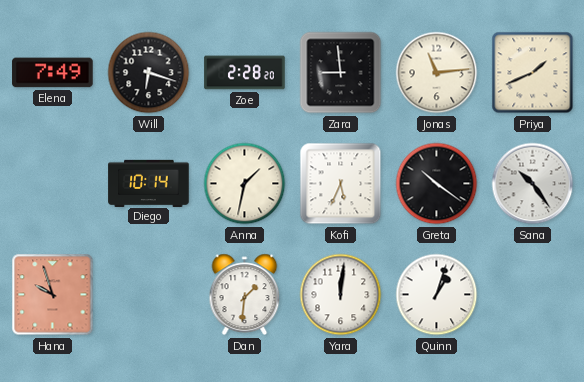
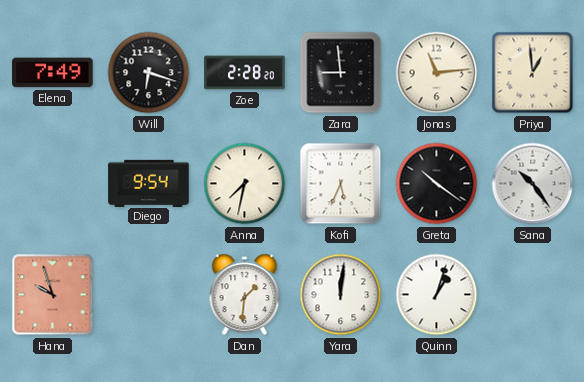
Priya: 1:41 -> 12:59 (533, 73)
Diego: 10:14 -> 9:54 (149, 183)
Anna: 1:32 -> 7:32 (245, 184)
